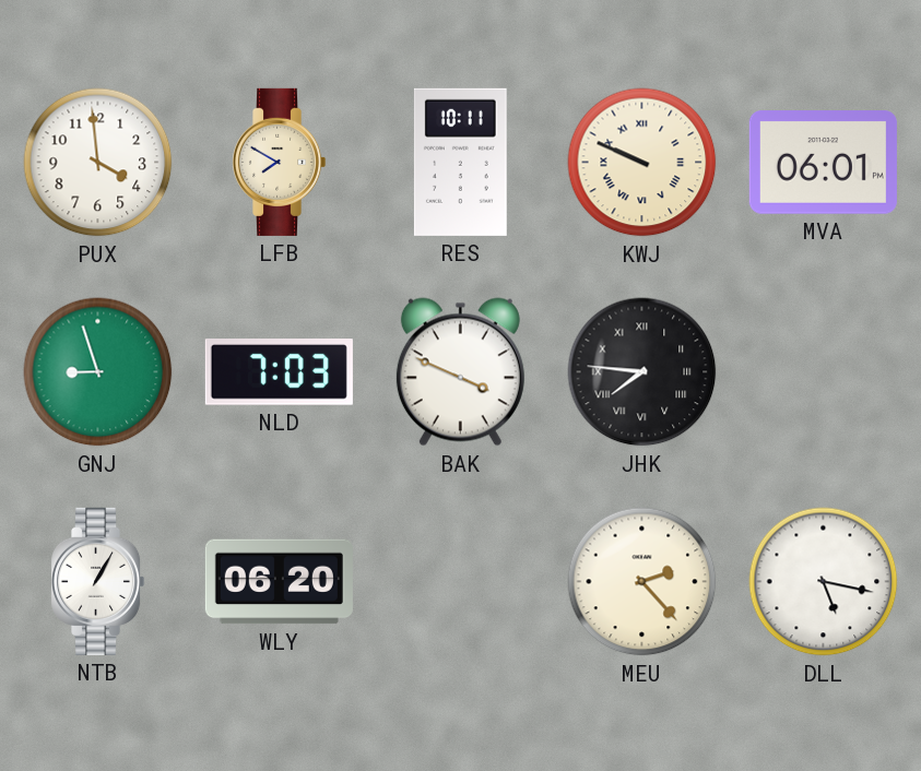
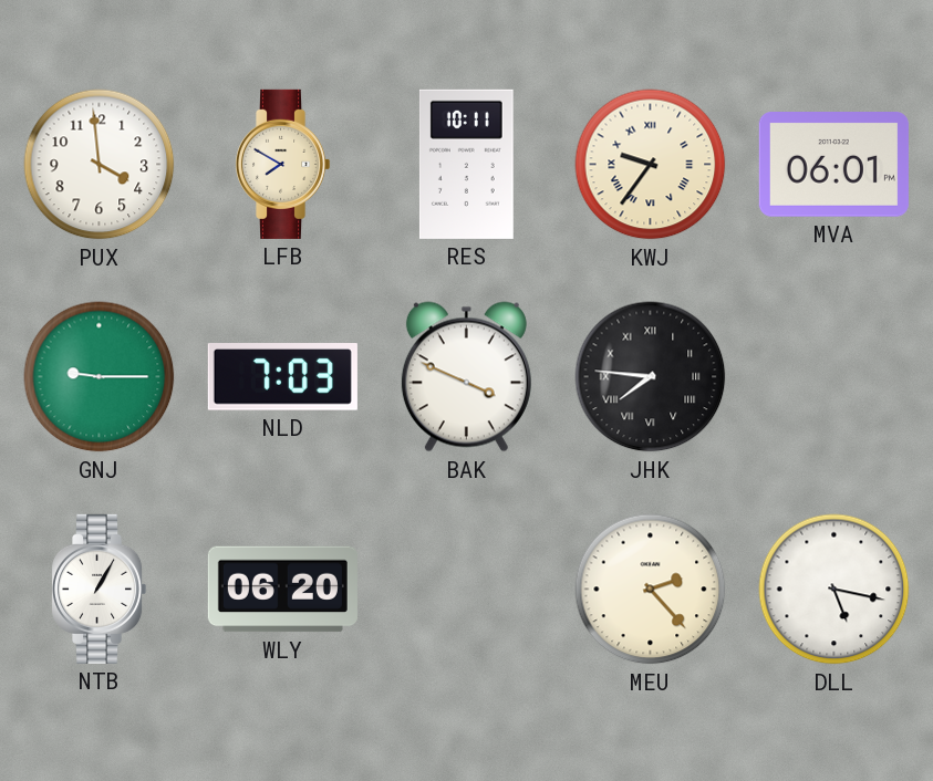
KWJ: 9:49 -> 9:36 (651, 165)
GNJ: 8:57 -> 9:15 (100, 377)
